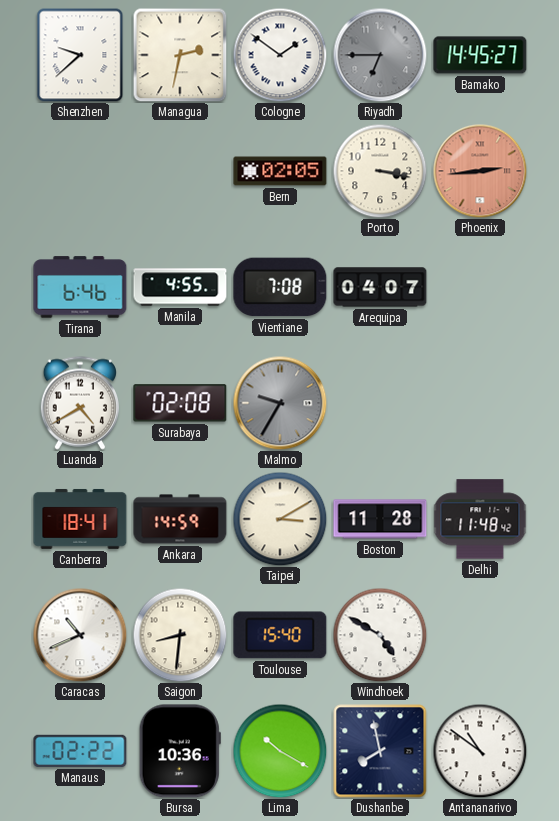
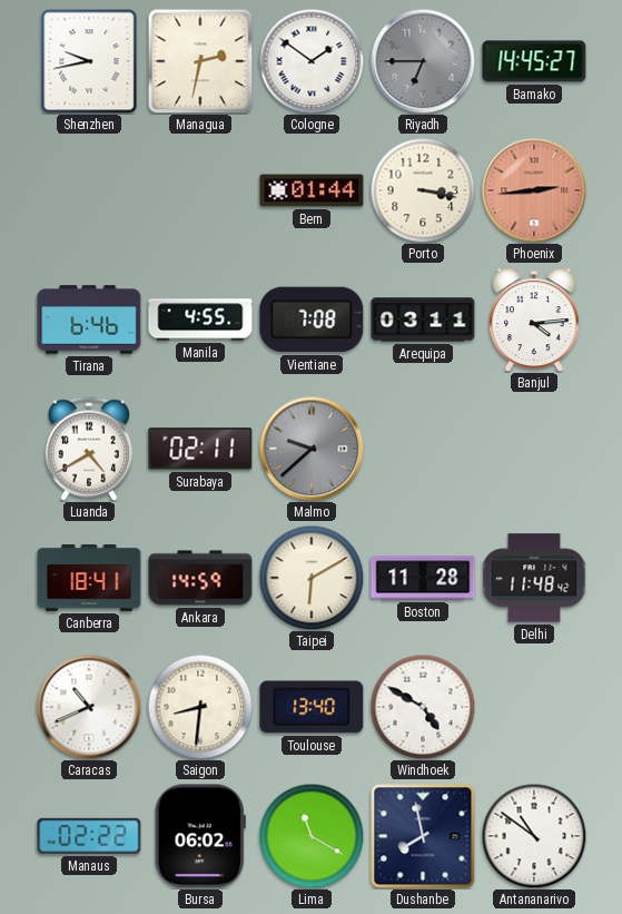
Shenzhen: 9:38 -> 9:43 (89, 61)
Bern: 02:05 -> 01:44 (312, 190)
Arequipa: 04:07 -> 03:11 (423, 320)
Banjul: none -> 4:14 (535, 320)
Surabaya: 02:08 -> 02:11 (200, 449)
Malmo: 9:35 -> 9:38 (312, 449)
Taipei: 3:10 -> 6:10 (312, 578)
Toulouse: 15:40 -> 13:40 (312, 707)
Bursa: 10:36 -> 06:02 (200, 836)
Lima: 10:20 -> 11:20 (312, 836)
